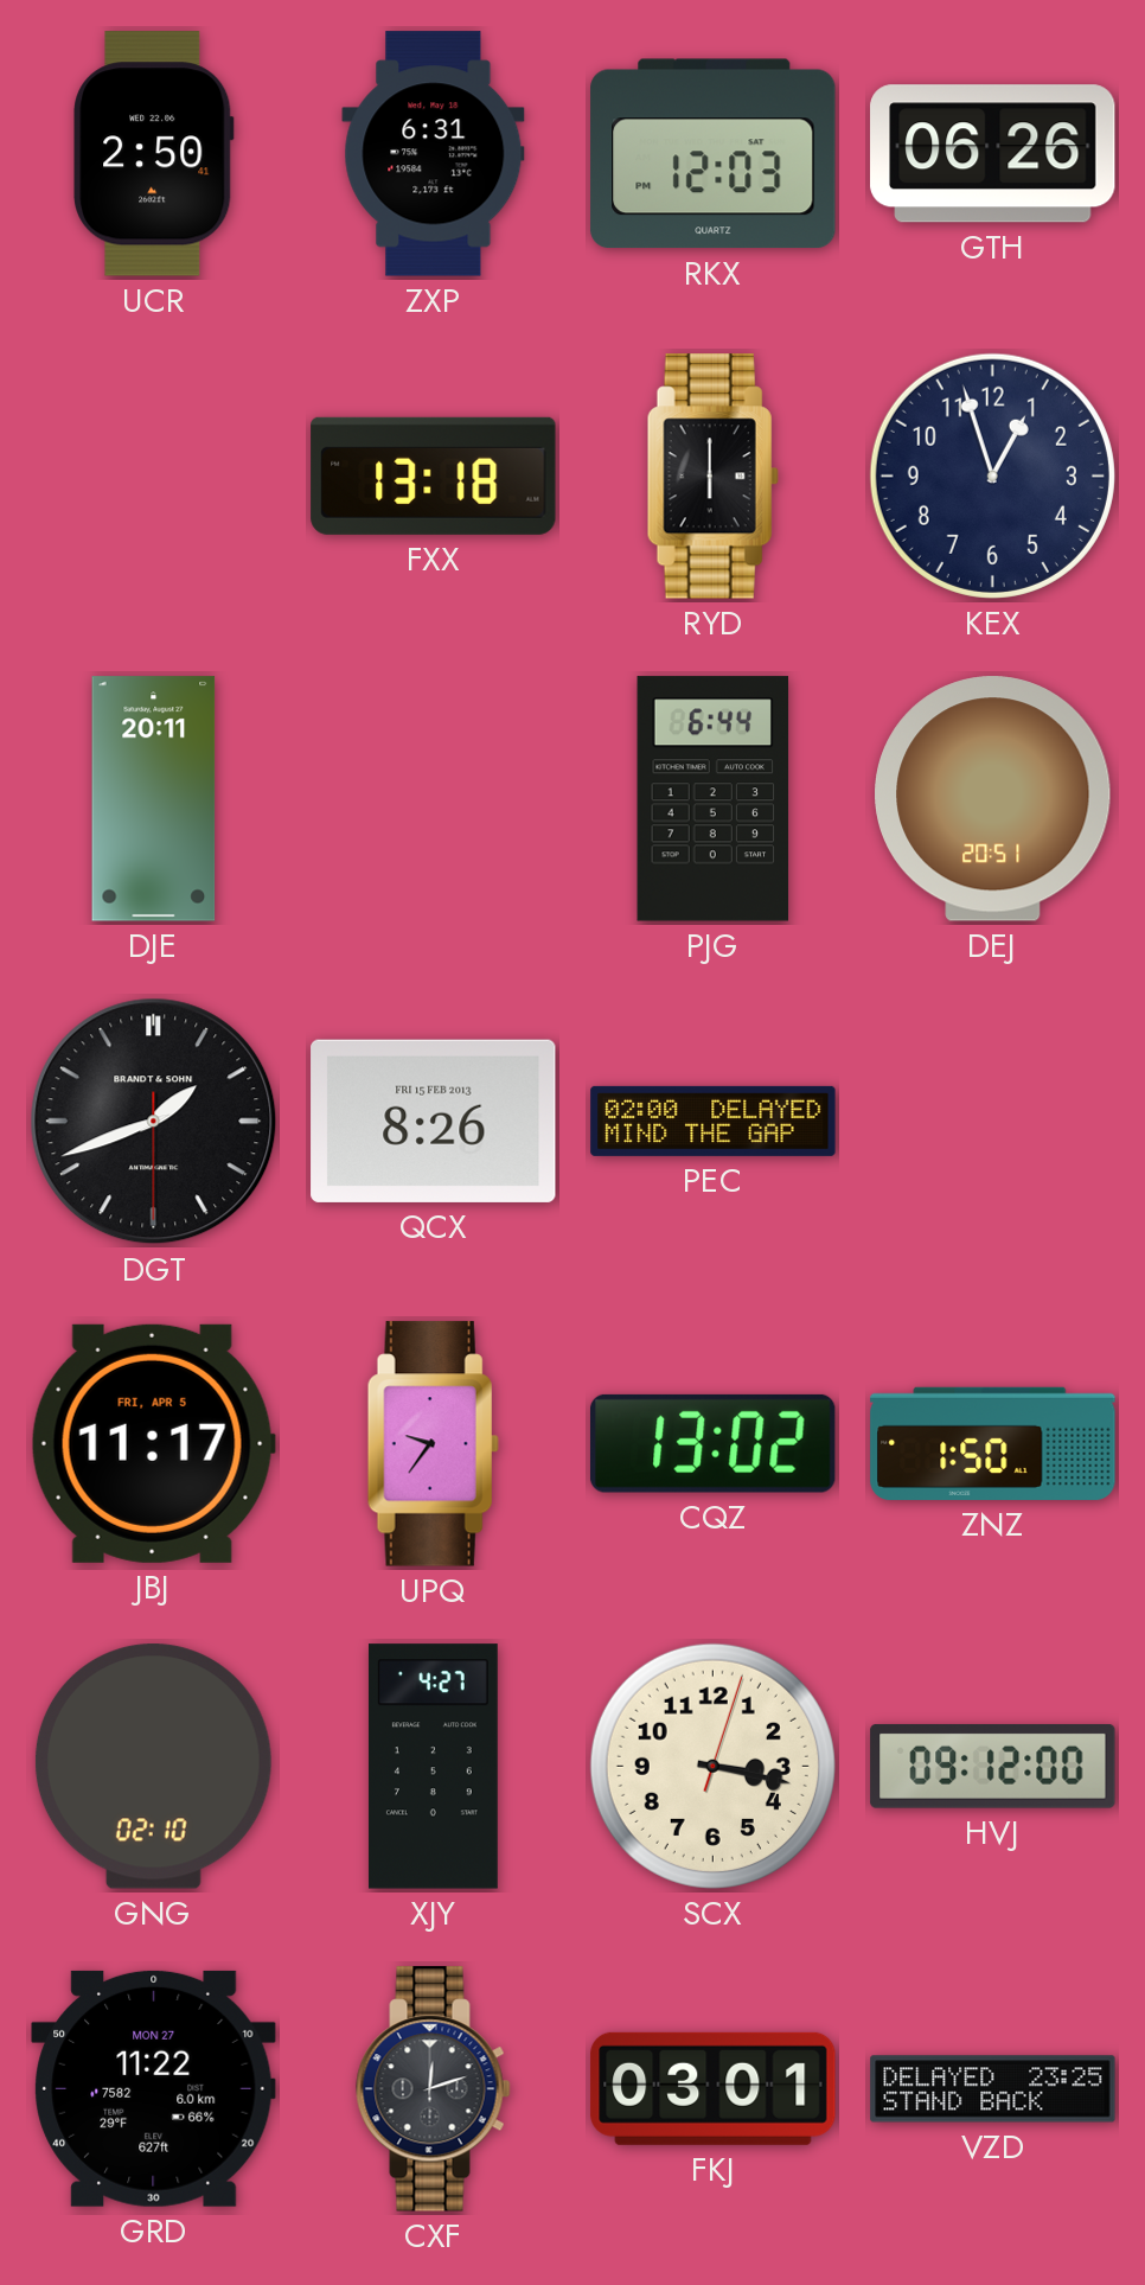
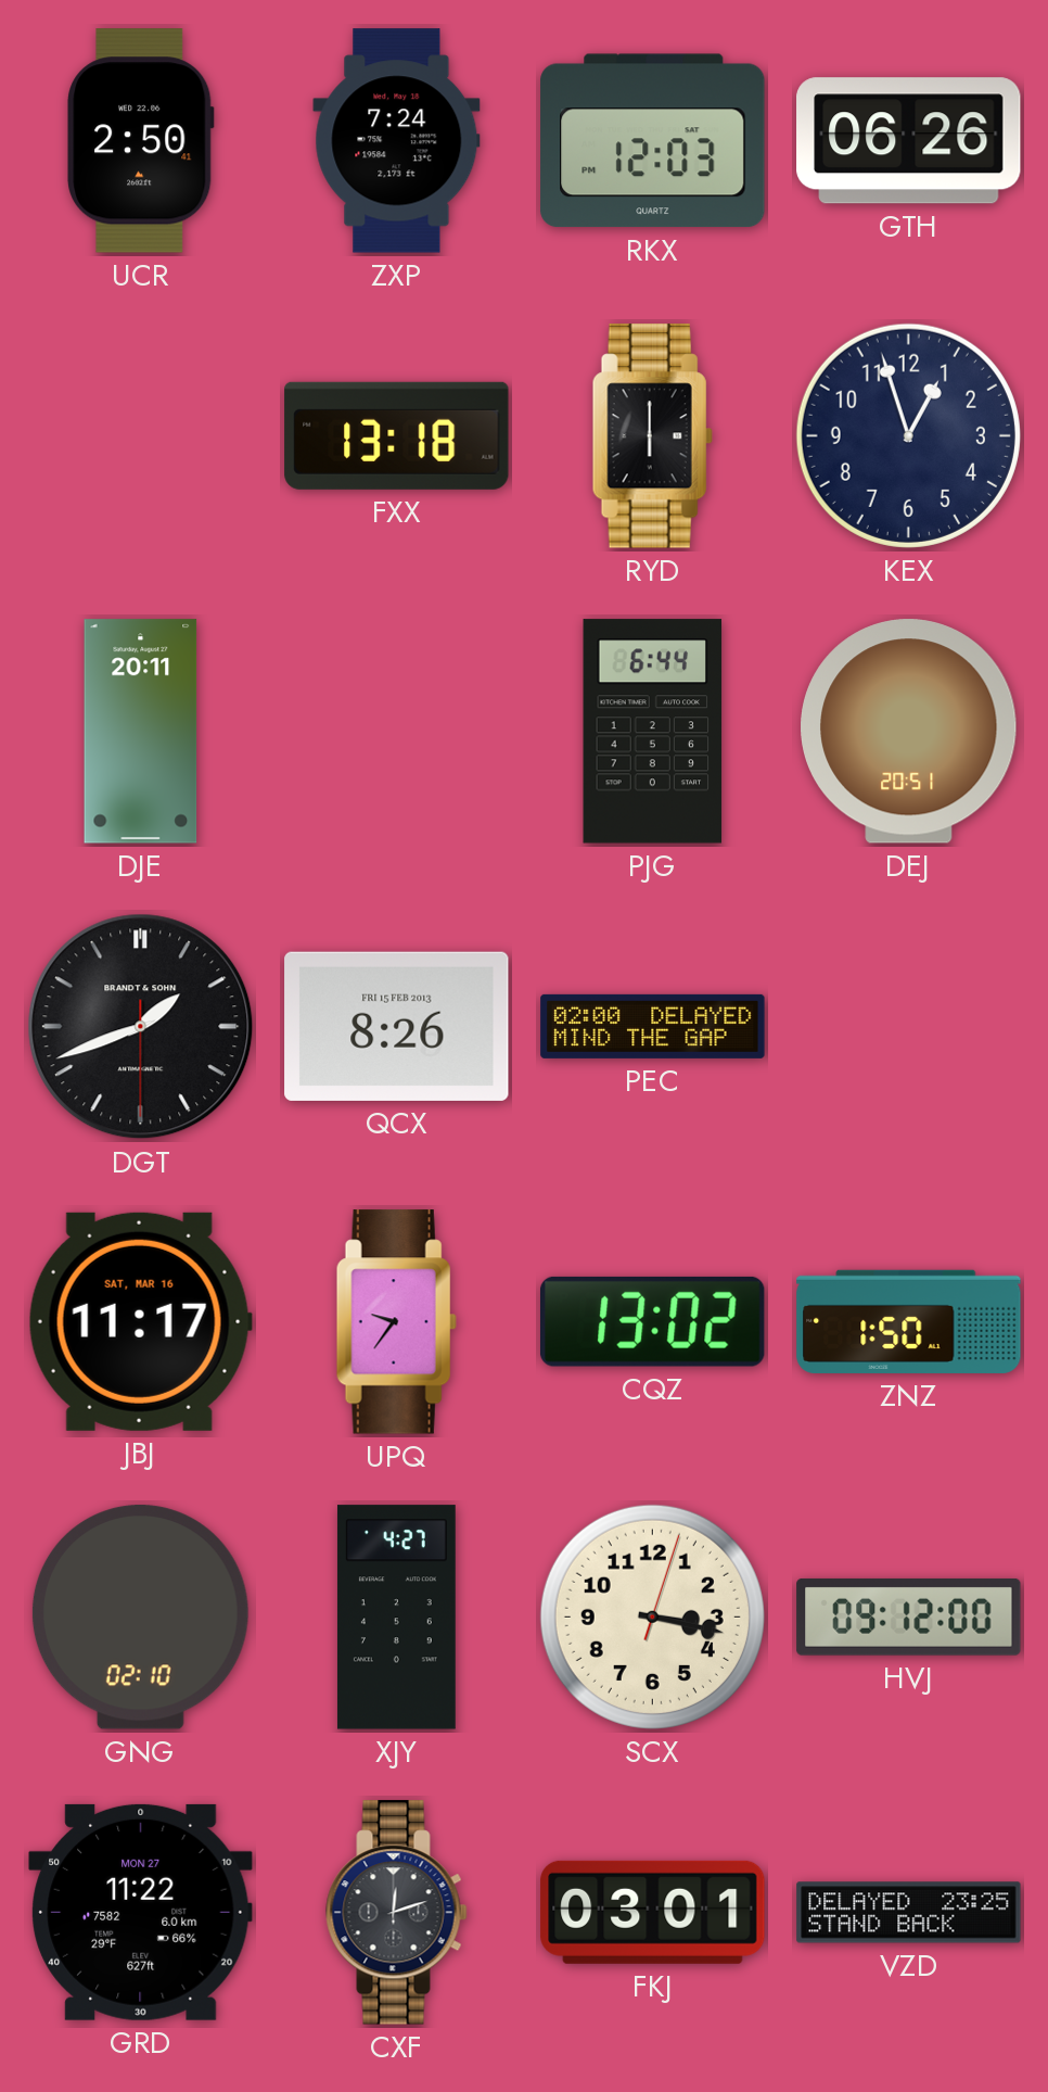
ZXP: 6:31 -> 7:24 (397, 141)
JBJ date: FRI, APR 5 -> SAT, MAR 16 (140, 1321)
